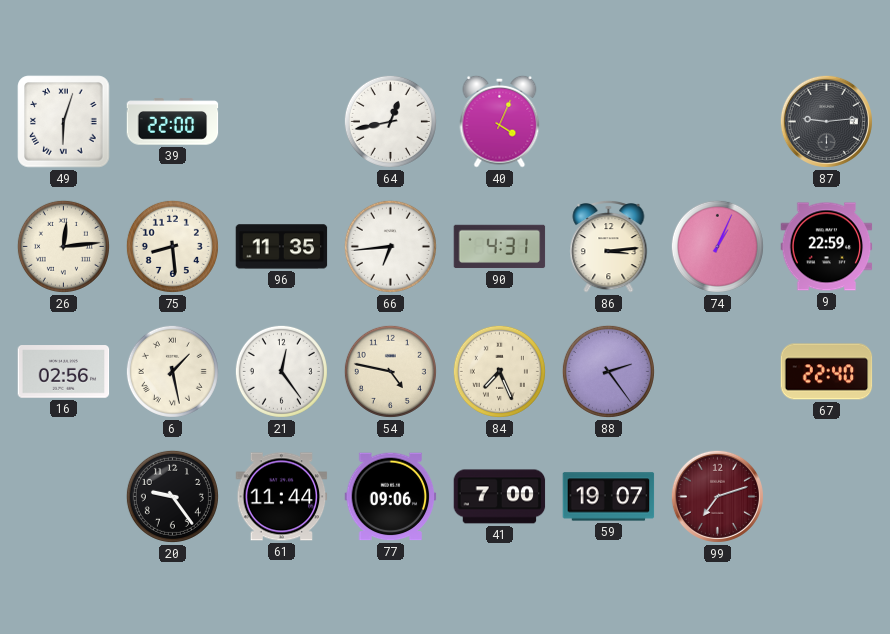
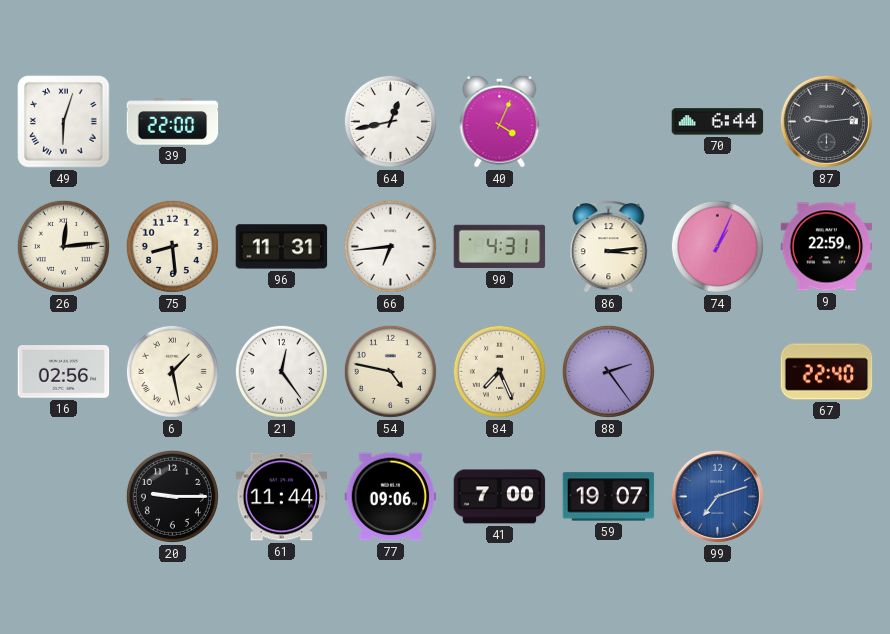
70: none -> 6:44 (718, 122)
96: 11:35 -> 11:31 (282, 247)
20: 9:24 -> 9:15 (172, 496)
99 dial: burgundy -> blue (717, 496)
